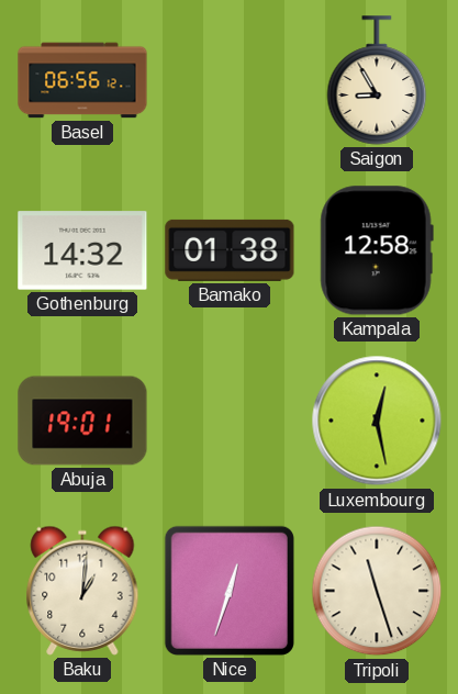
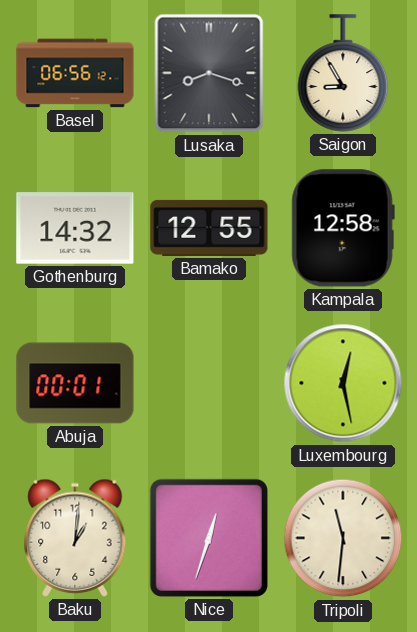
Lusaka: none -> 8:18 (209, 73)
Bamako: 01:38 -> 12:55 (209, 228)
Abuja: 19:01 -> 00:01 (75, 383)
Tripoli: 11:27 -> 11:31 (343, 538)
